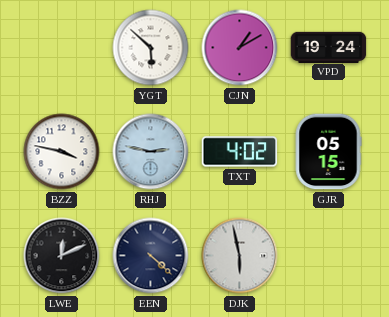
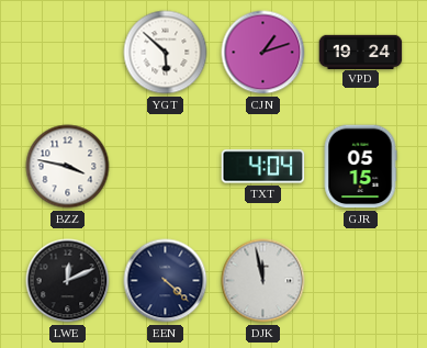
CJN: 1:10 -> 1:12 (263, 53)
RHJ: 2:47 -> none (151, 152)
TXT: 4:02 -> 4:04 (263, 167)
DJK: 5:58 -> 11:58 (263, 281)
